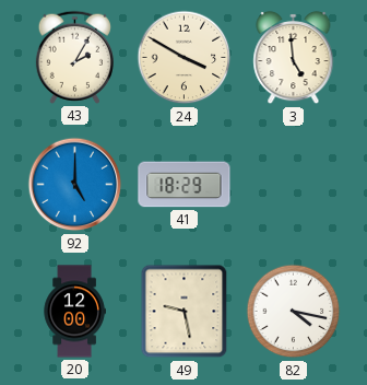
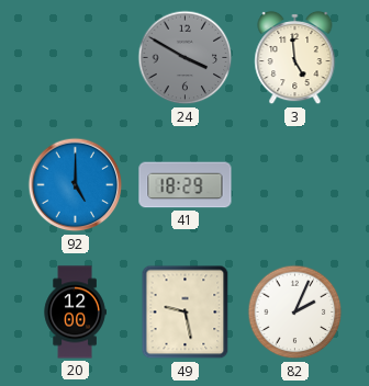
43: 2:05 -> none (74, 57)
24 dial: cream -> grey (186, 58)
82: 4:17 -> 2:04 (295, 313)
